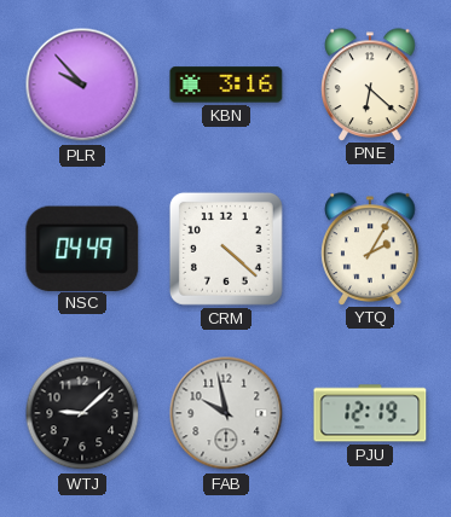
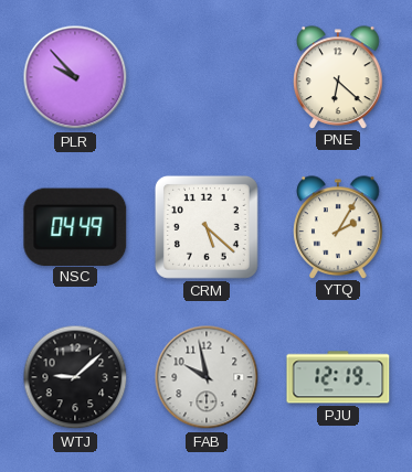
KBN: 3:16 -> none (226, 85)
CRM: 4:22 -> 5:22 (207, 227)
